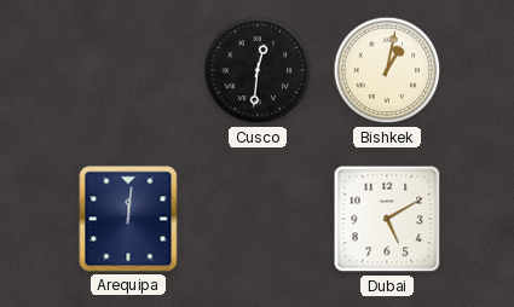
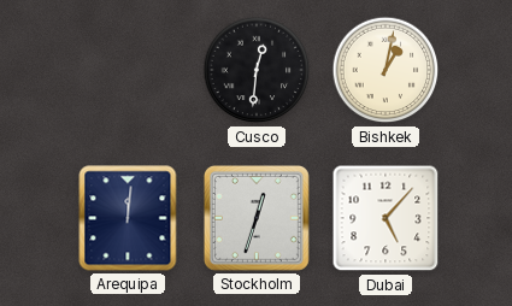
Stockholm: none -> 12:33 (257, 218)
Dubai: 5:10 -> 5:07 (386, 218)
